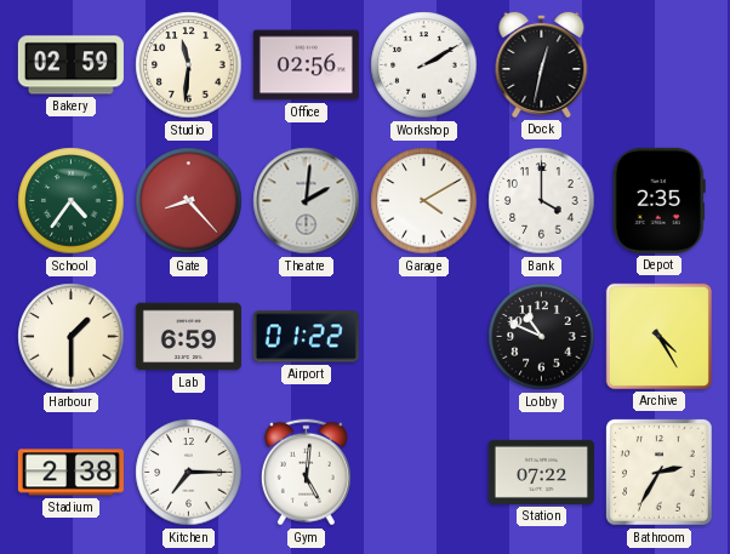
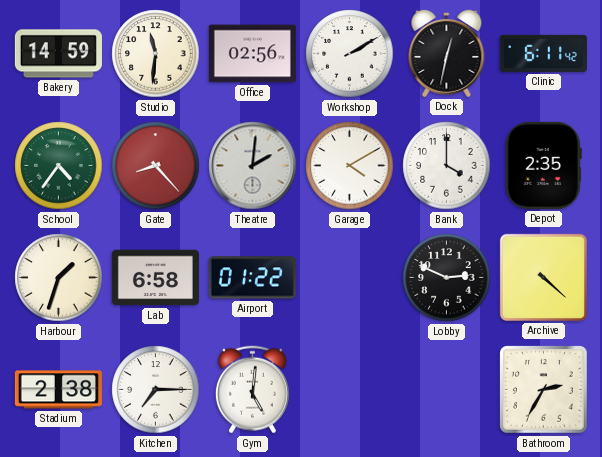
Bakery: 02:59 -> 14:59 (58, 54)
Clinic: none -> 6:11 (543, 53)
Harbour: 1:30 -> 1:33 (59, 278)
Lab: 6:59 -> 6:58 (155, 278)
Lobby: 10:49 -> 2:49 (447, 278)
Archive: 4:25 -> 4:22 (543, 277)
Station: 07:22 -> none (541, 472)
